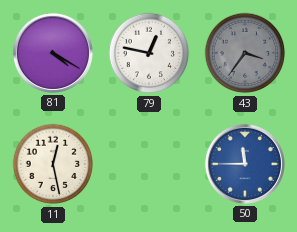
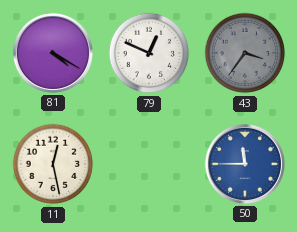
79: 12:47 -> 12:49 (149, 53)
